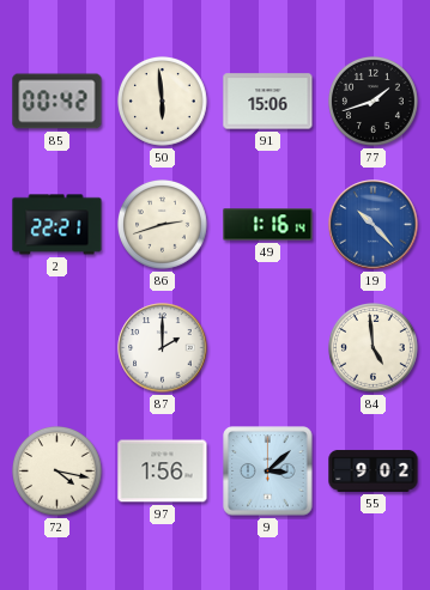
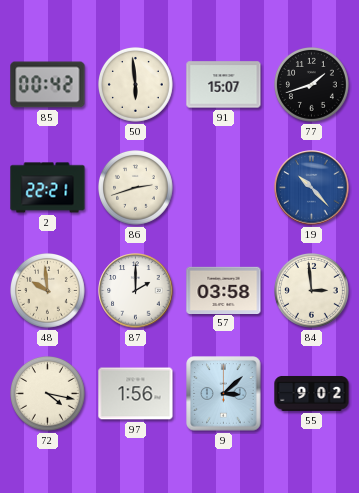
91: 15:06 -> 15:07 (224, 85)
49: 1:16 -> none (268, 225)
48: none -> 9:59 (48, 291)
57: none -> 03:58 (224, 290)
84: 4:59 -> 2:59 (312, 291)
